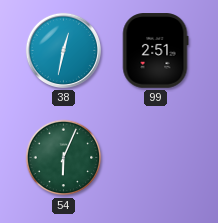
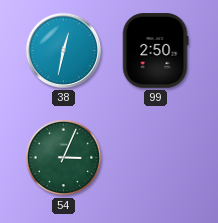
99: 2:51 -> 2:50 (155, 51)
54: 6:04 -> 3:04 (64, 158)
